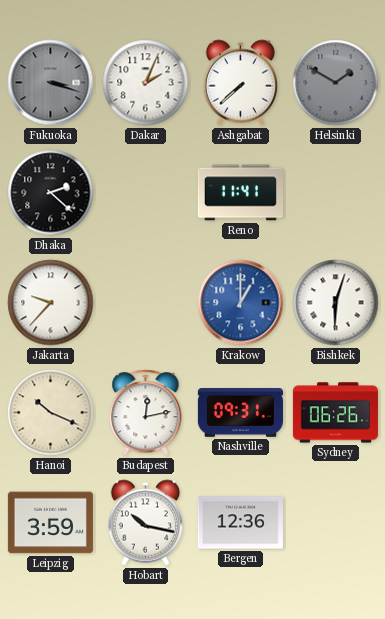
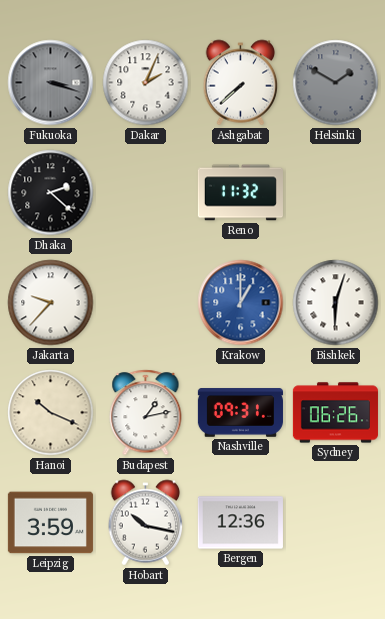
Reno: 11:41 -> 11:32 (240, 193)
Budapest: 12:13 -> 1:13 (146, 413)
